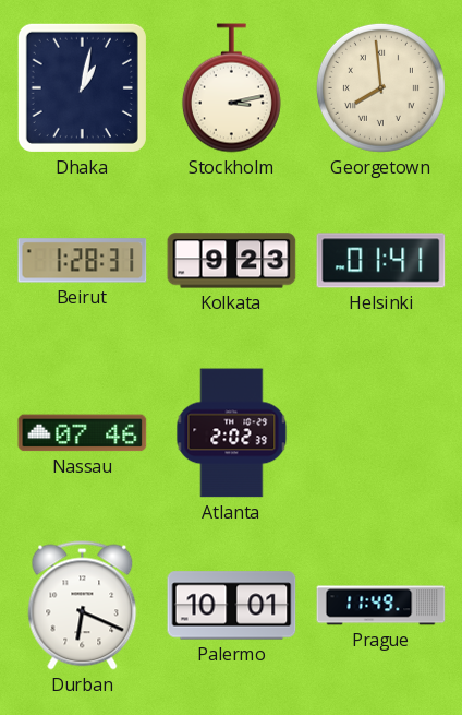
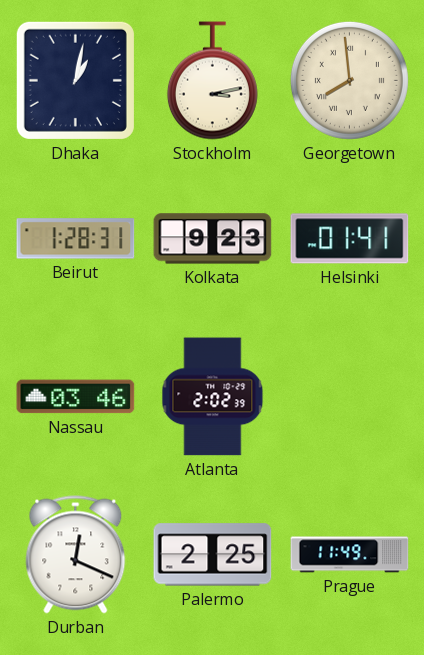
Nassau: 07:46 -> 03:46 (76, 397)
Durban: 6:19 -> 12:19 (76, 555)
Palermo: 10:01 -> 2:25 (213, 555)
